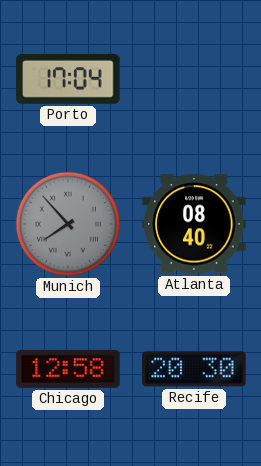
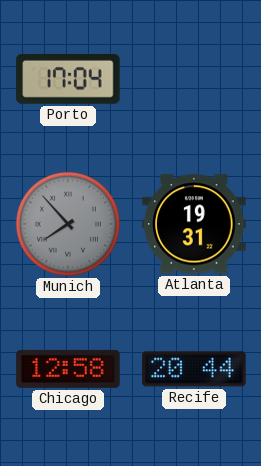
Atlanta: 08:40 -> 19:31 (194, 224)
Recife: 20:30 -> 20:44 (194, 369)
